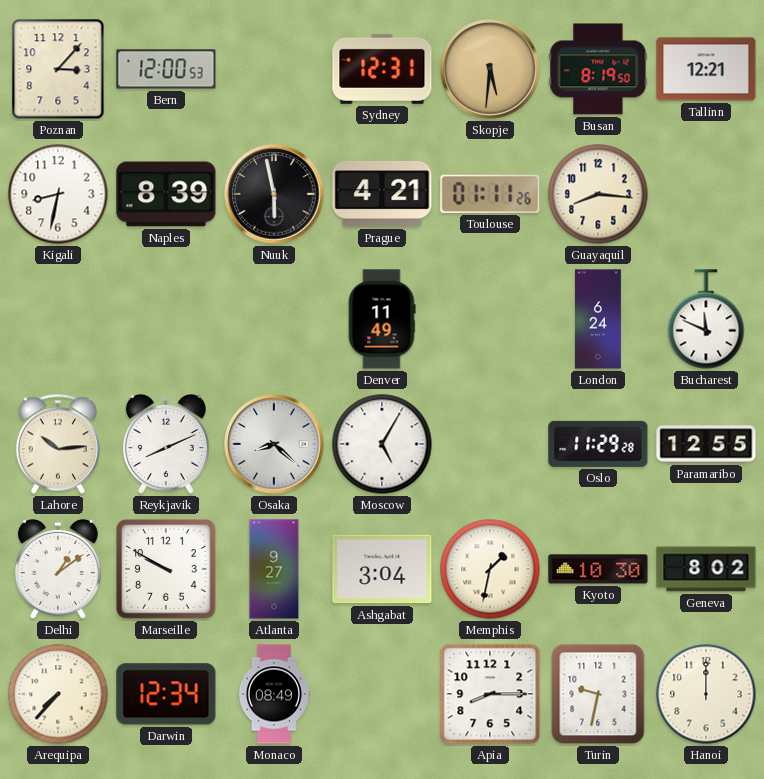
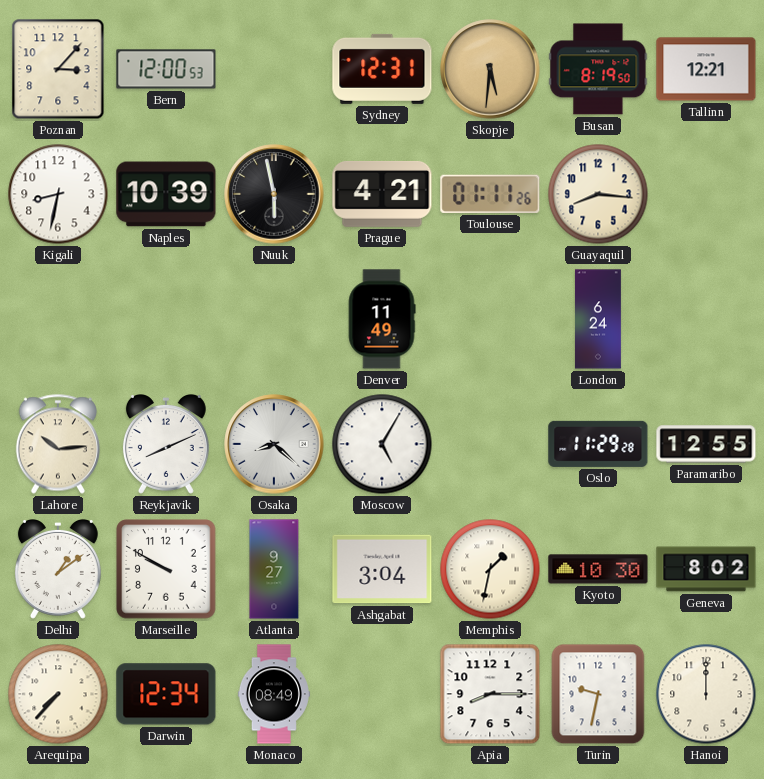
Naples: 8:39 -> 10:39 (166, 194)
Bucharest: 11:49 -> none (706, 319)
